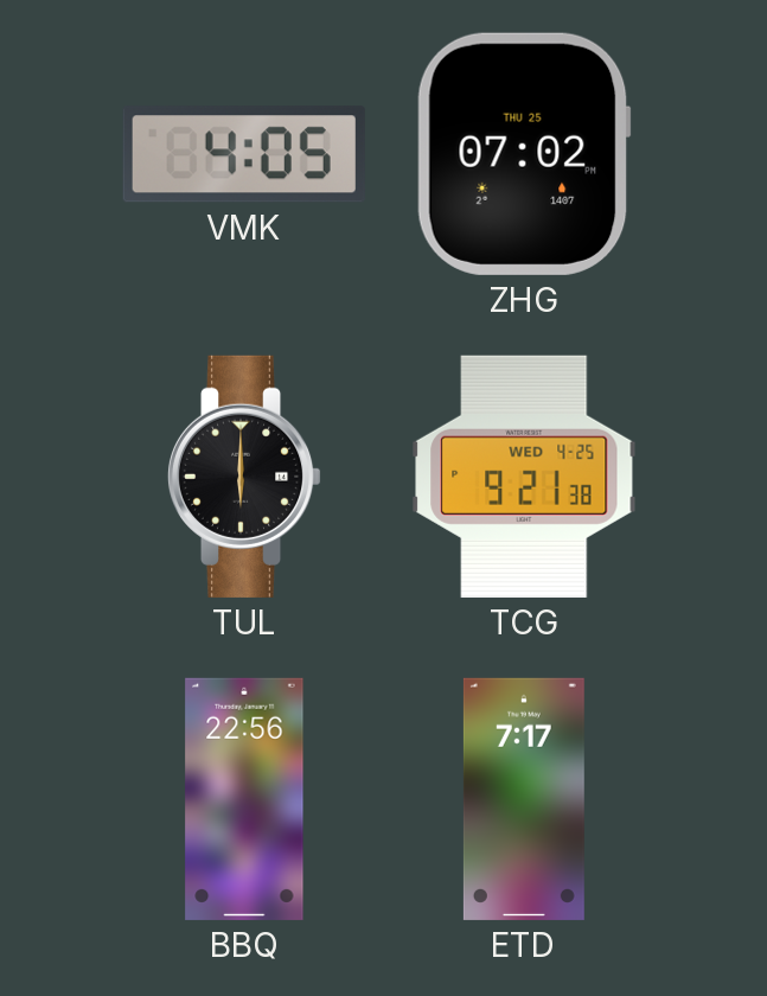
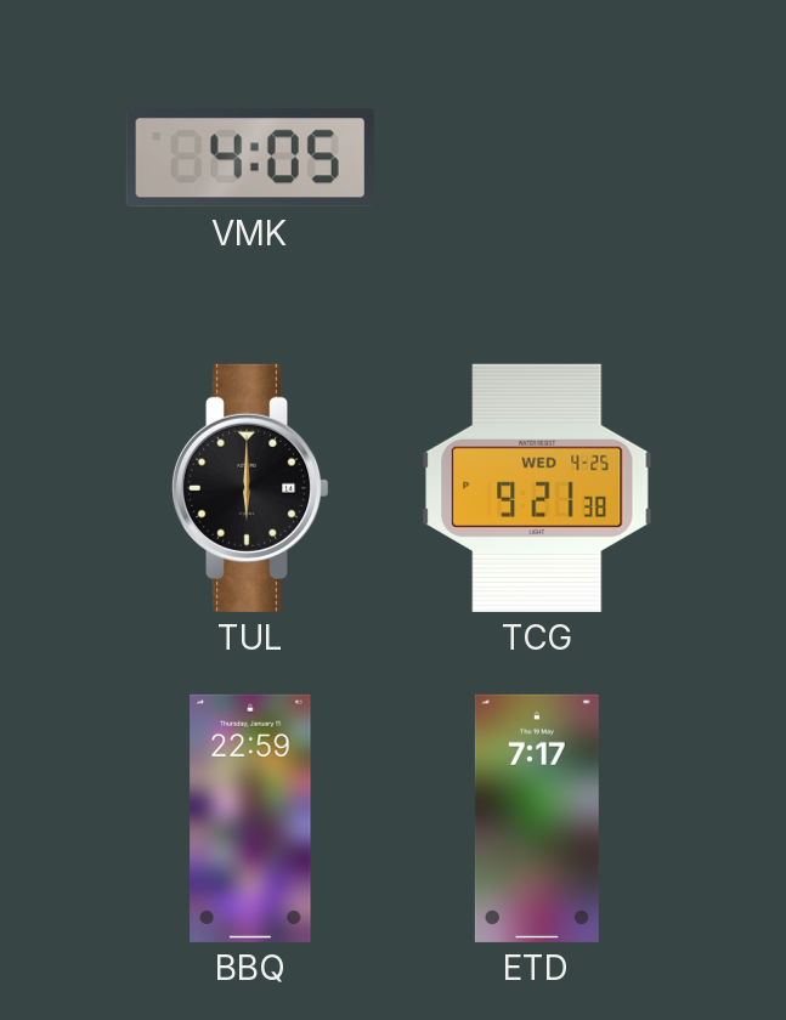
ZHG: 07:02 -> none (524, 154)
BBQ: 22:56 -> 22:59 (250, 818)
